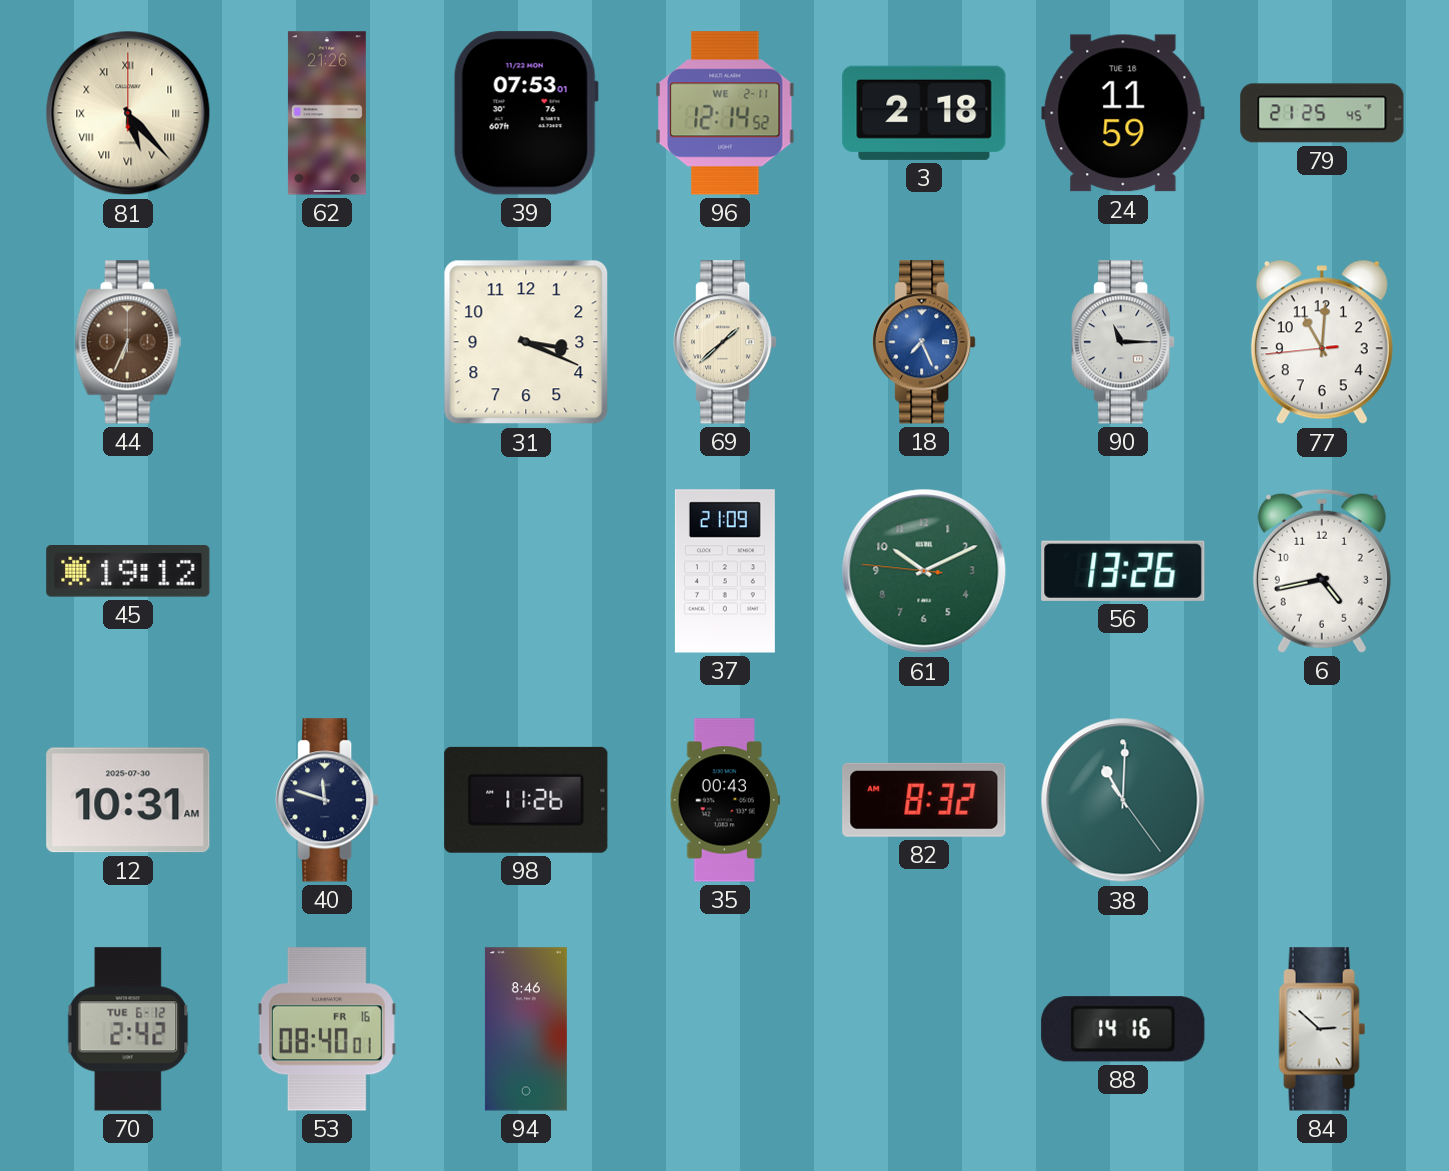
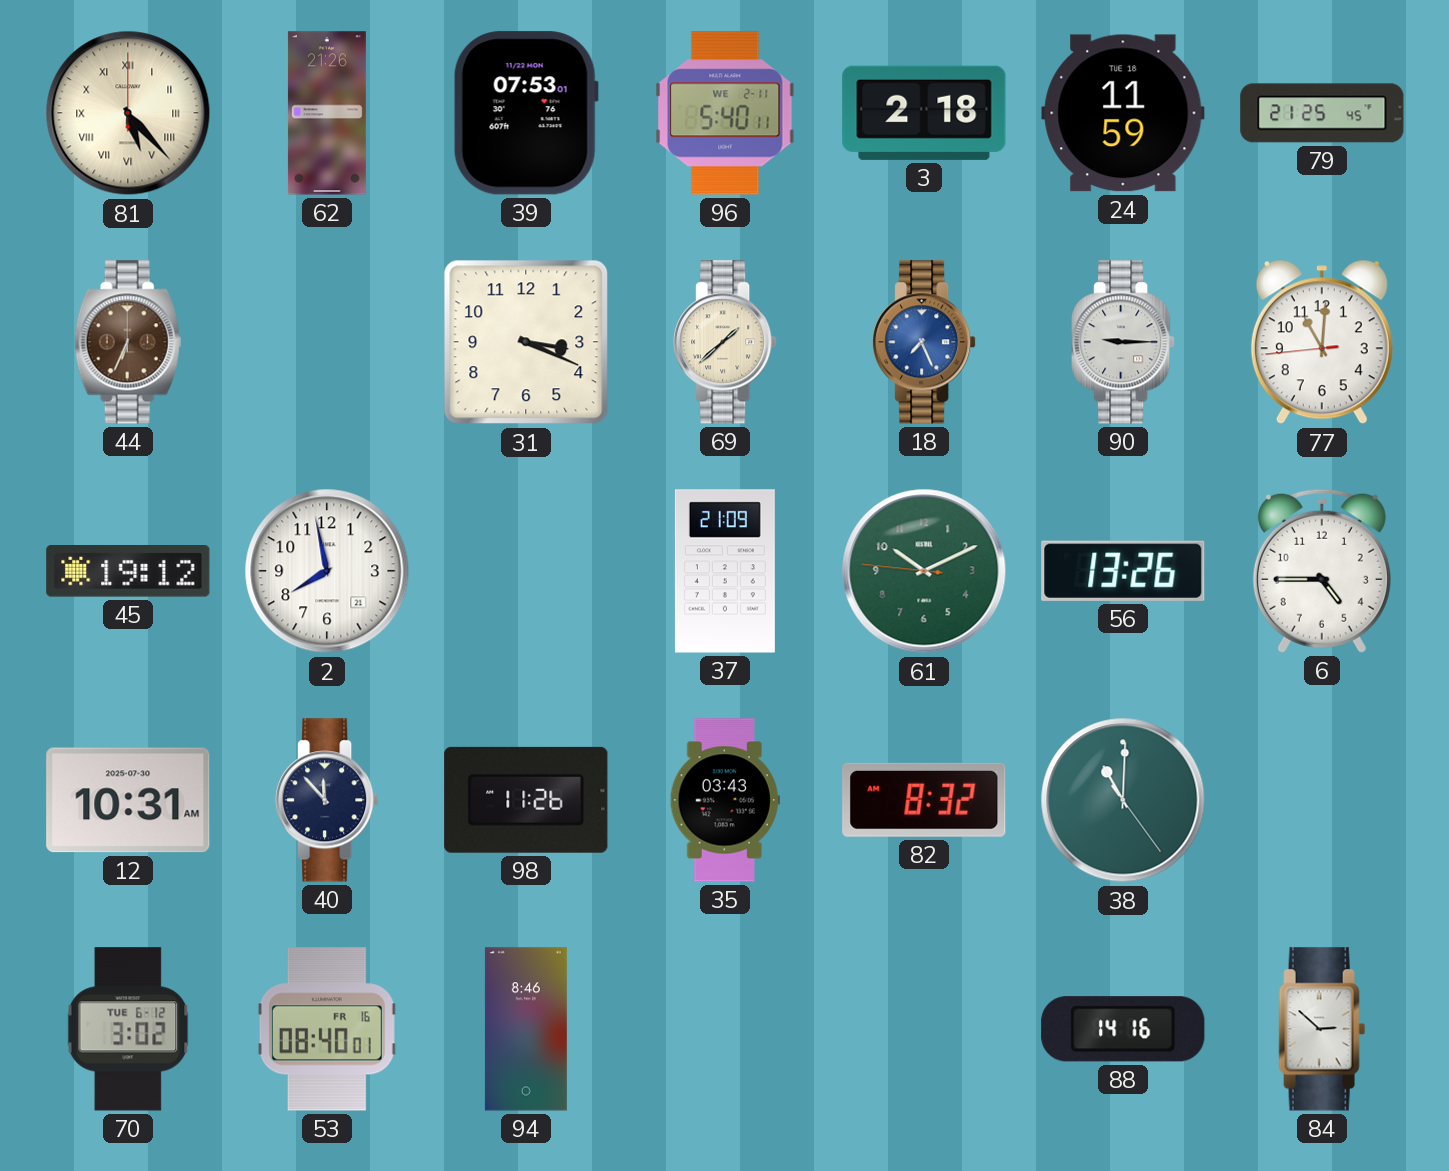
96: 12:14 -> 5:40 (725, 113)
90: 11:15 -> 9:15 (1123, 342)
2: none -> 7:58 (327, 571)
6: 4:43 -> 4:45 (1322, 571)
40: 11:48 -> 11:53 (327, 800)
35: 00:43 -> 03:43 (725, 800)
70: 2:42 -> 3:02 (128, 1029)
